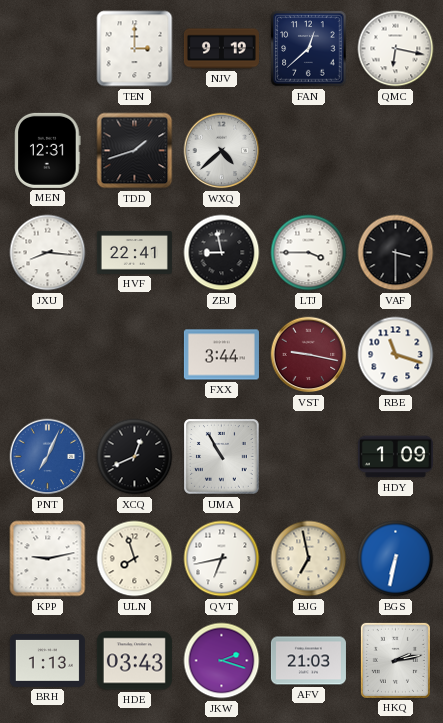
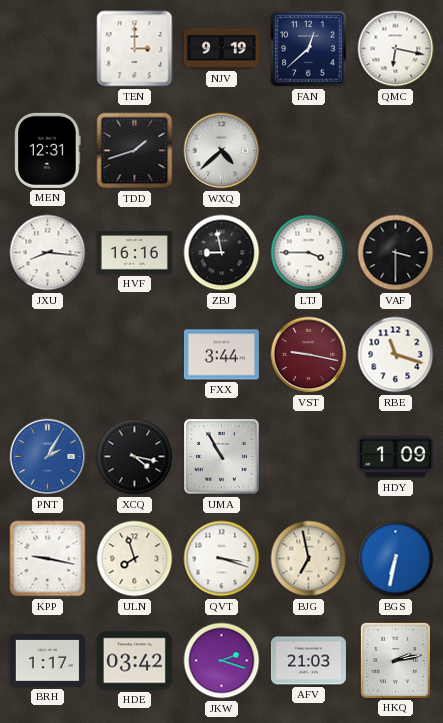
HVF: 22:41 -> 16:16 (134, 252)
PNT: 7:04 -> 2:05 (48, 457)
XCQ: 12:41 -> 4:17 (135, 457)
KPP: 9:13 -> 9:17 (48, 559)
QVT: 6:43 -> 3:18 (222, 559)
BRH: 1:13 -> 1:17 (47, 661)
HDE: 03:43 -> 03:42 (134, 661)
